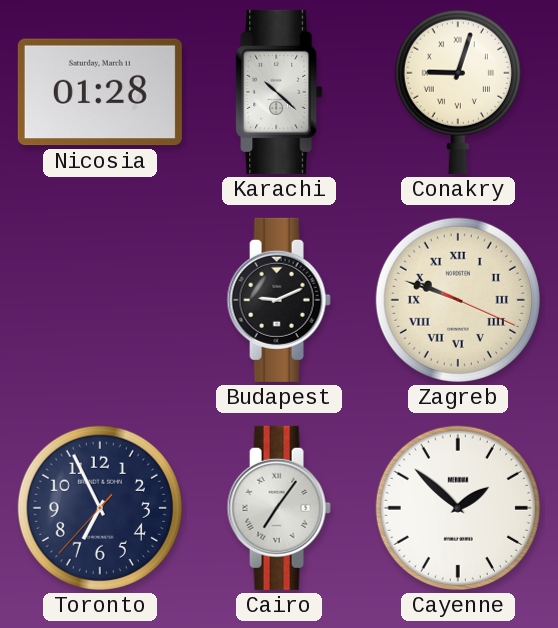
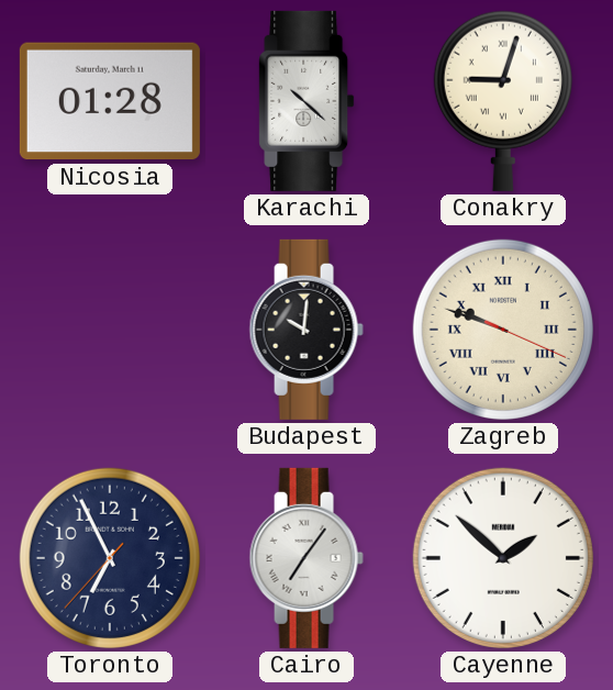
Budapest: 9:11 -> 10:01 (306, 330)
